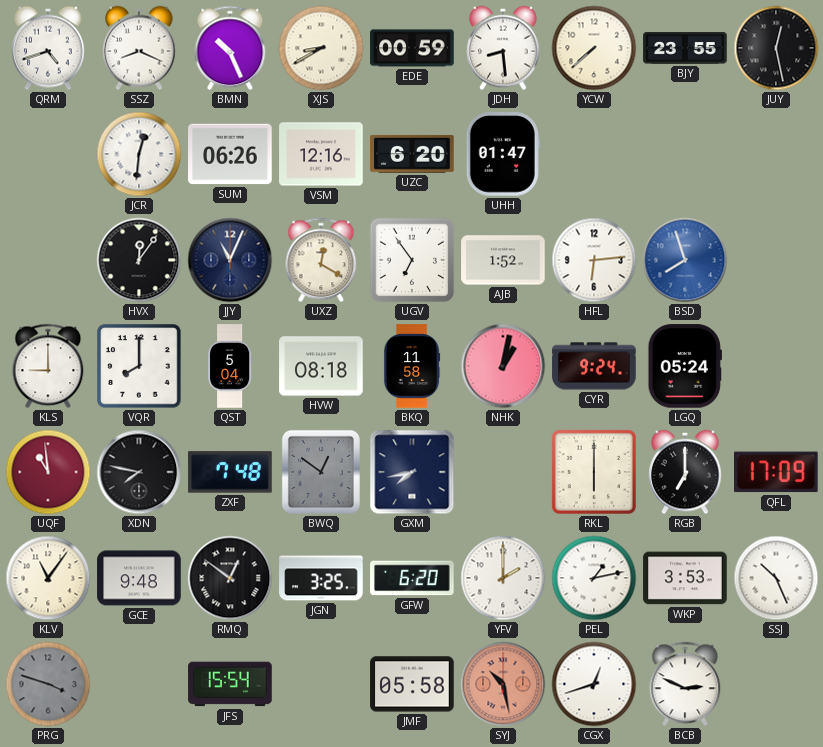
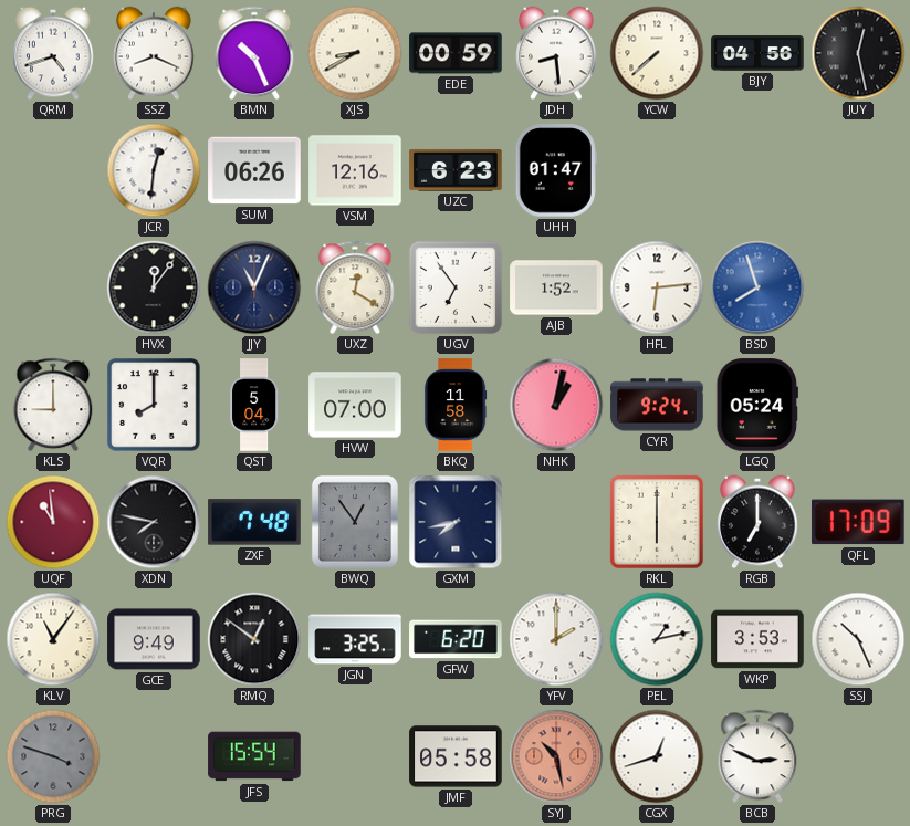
BJY: 23:55 -> 04:56 (757, 53)
UZC: 6:20 -> 6:23 (456, 170)
HVW: 08:18 -> 07:00 (355, 405)
BWQ: 12:51 -> 12:54 (355, 522)
GCE: 9:48 -> 9:49 (154, 639)
